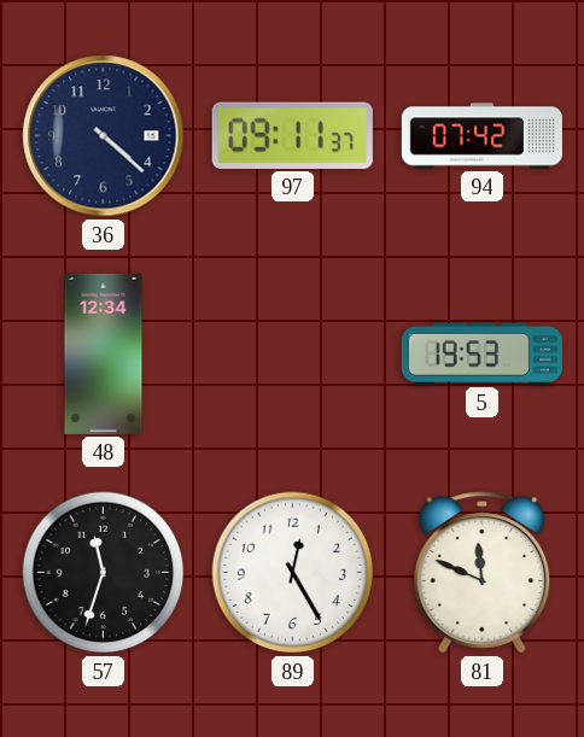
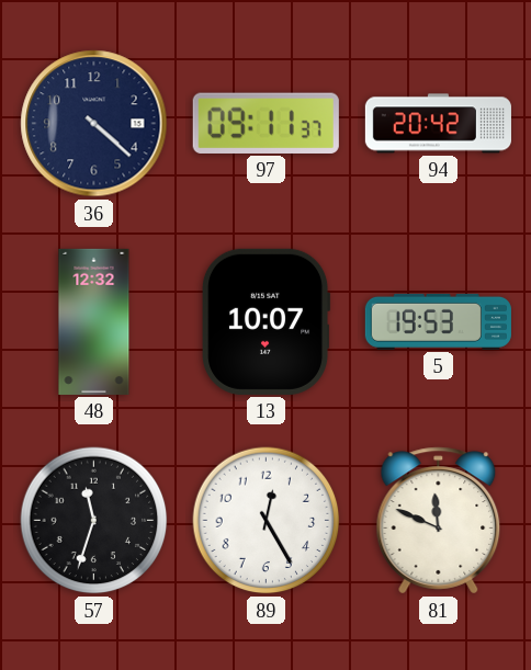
94: 07:42 -> 20:42 (438, 124)
48: 12:34 -> 12:32 (94, 321)
13: none -> 10:07 (265, 321)
